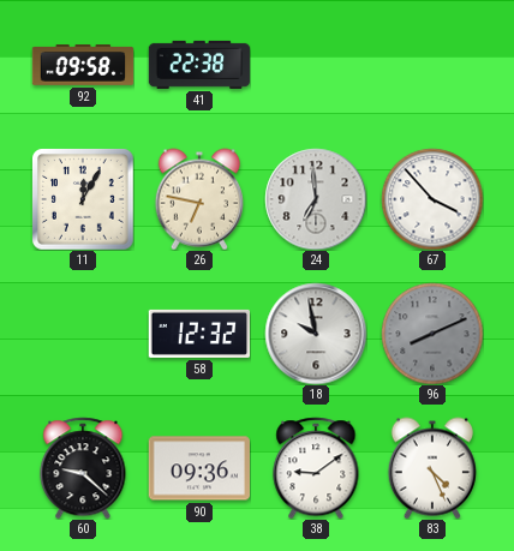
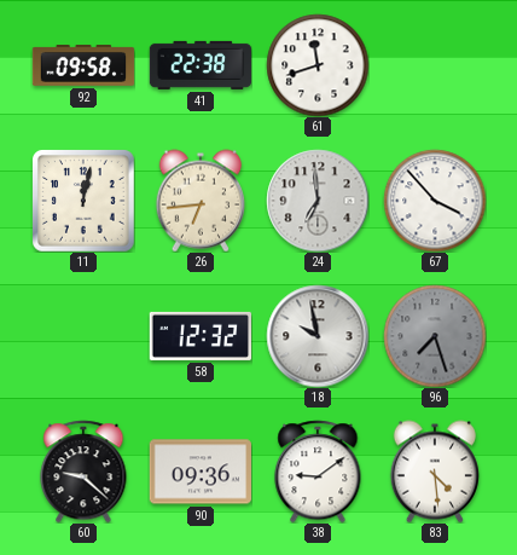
61: none -> 11:42 (318, 65)
11: 12:05 -> 12:02 (83, 201)
26: 6:47 -> 6:44 (199, 201)
96: 8:11 -> 7:27 (435, 336)
83: 4:26 -> 4:29 (434, 472)
